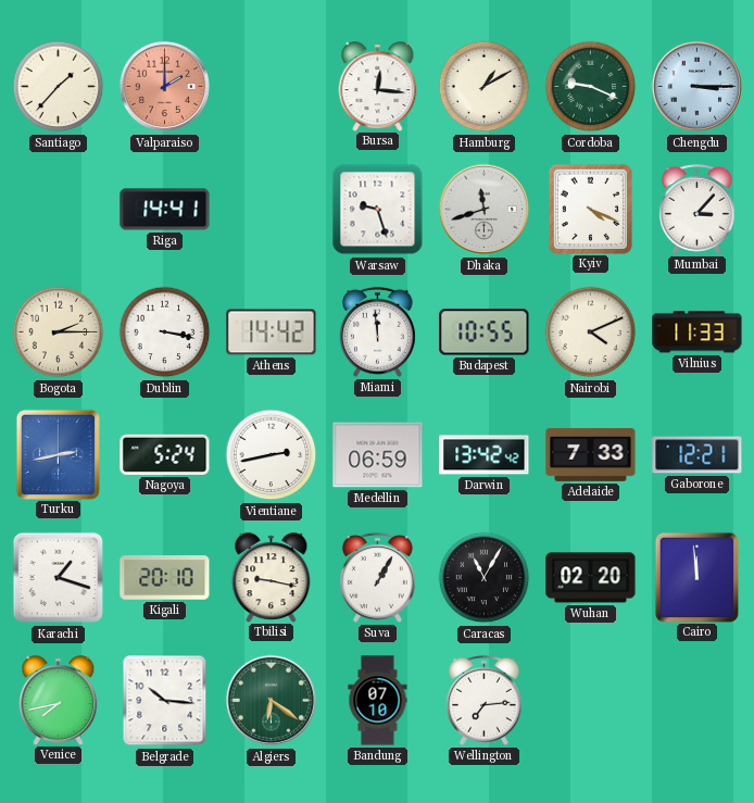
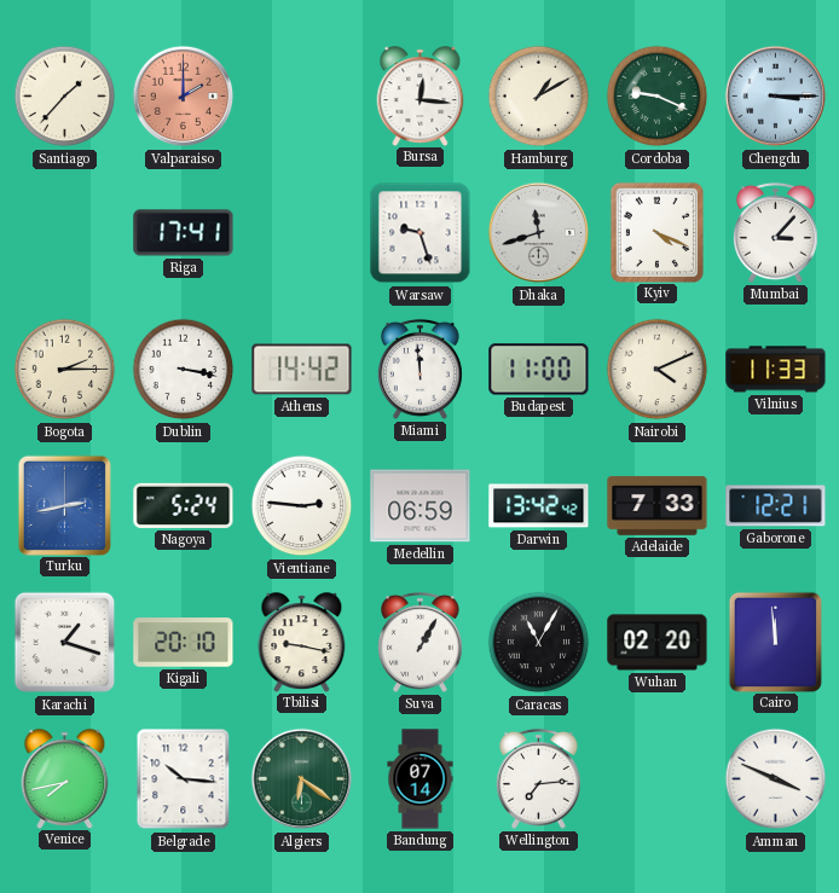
Riga: 14:41 -> 17:41 (184, 233)
Budapest: 10:55 -> 11:00 (539, 370)
Vientiane: 2:43 -> 2:46 (302, 506)
Bandung: 07:10 -> 07:14 (421, 779)
Amman: none -> 3:49 (776, 779)
